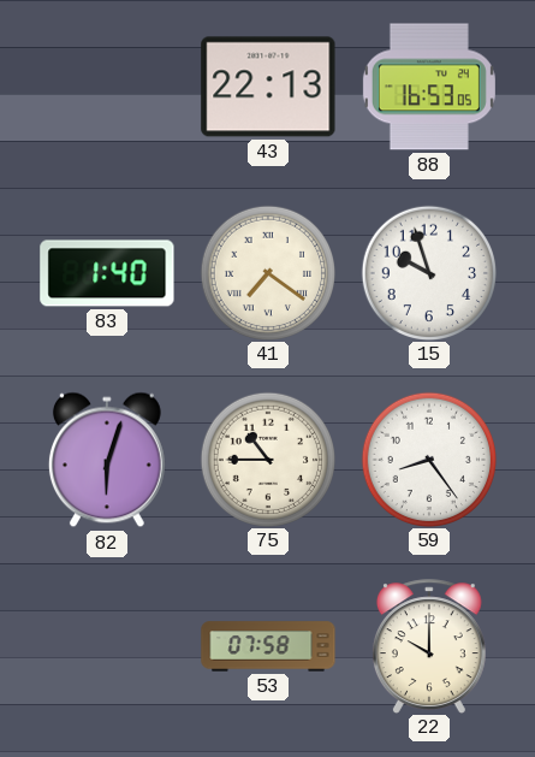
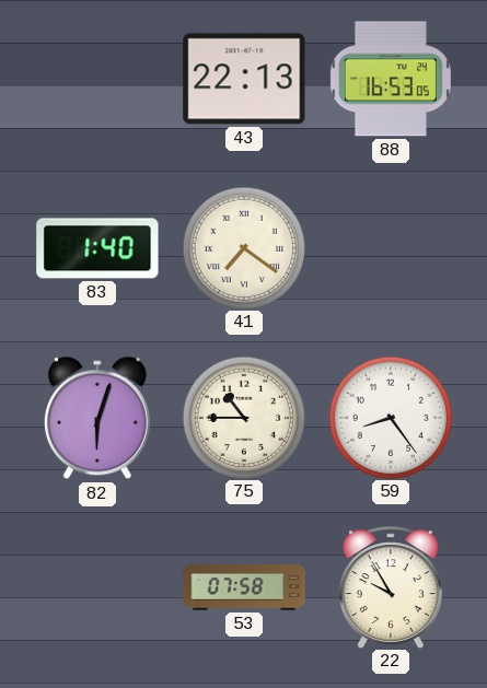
15: 9:57 -> none (428, 272)
22: 10:00 -> 9:55 (391, 587)
